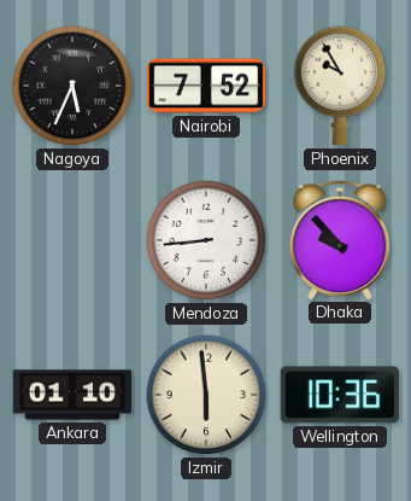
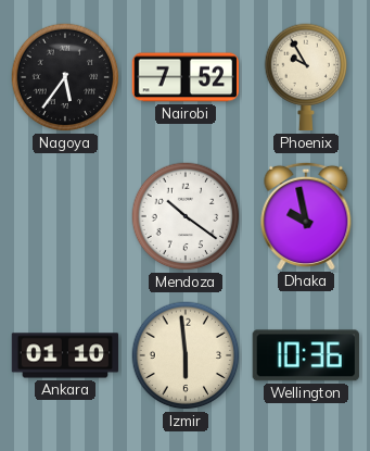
Nagoya: 5:34 -> 5:36 (65, 77)
Mendoza: 8:44 -> 10:21 (186, 216)
Dhaka: 9:53 -> 9:58 (306, 215)
